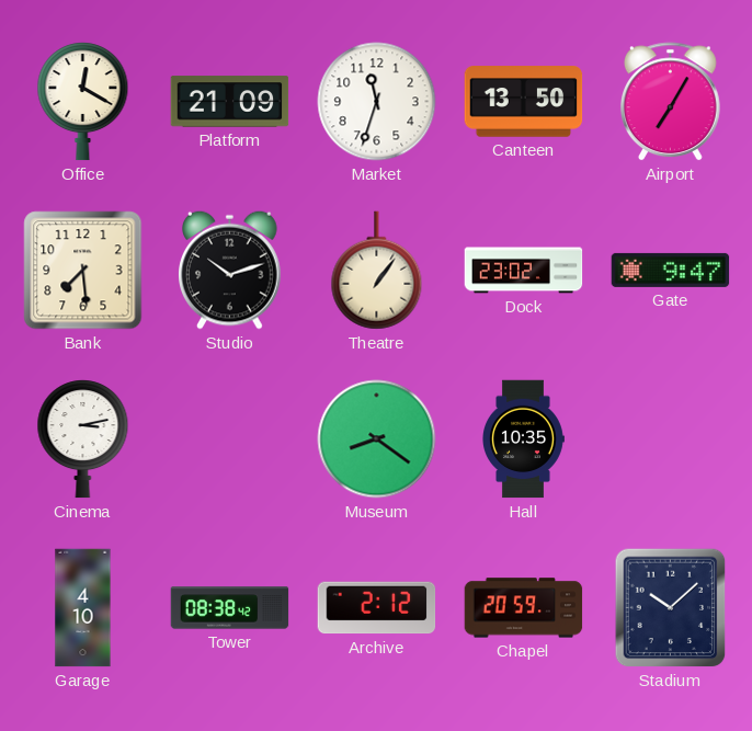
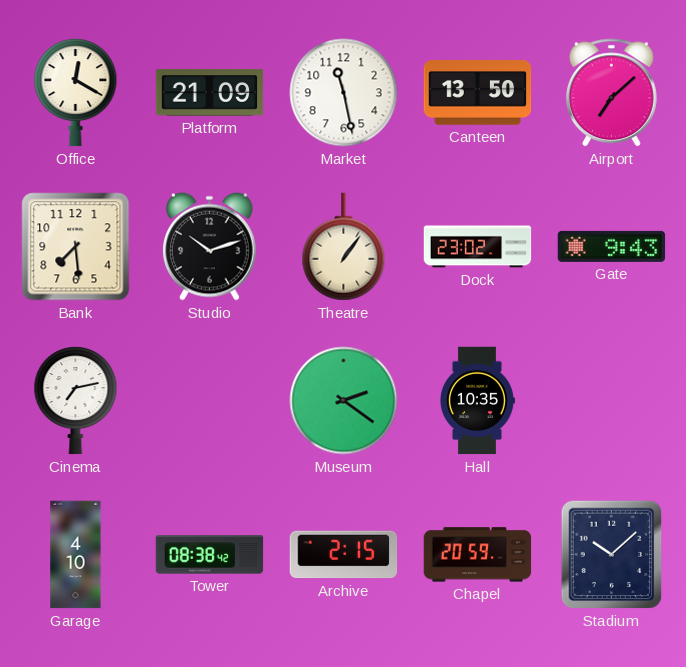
Market: 11:33 -> 11:28 (344, 93)
Airport: 7:05 -> 7:08 (611, 93)
Gate: 9:47 -> 9:43 (612, 246)
Cinema: 3:13 -> 7:13 (76, 401)
Museum: 8:21 -> 2:21 (344, 401)
Archive: 2:12 -> 2:15 (344, 555)
